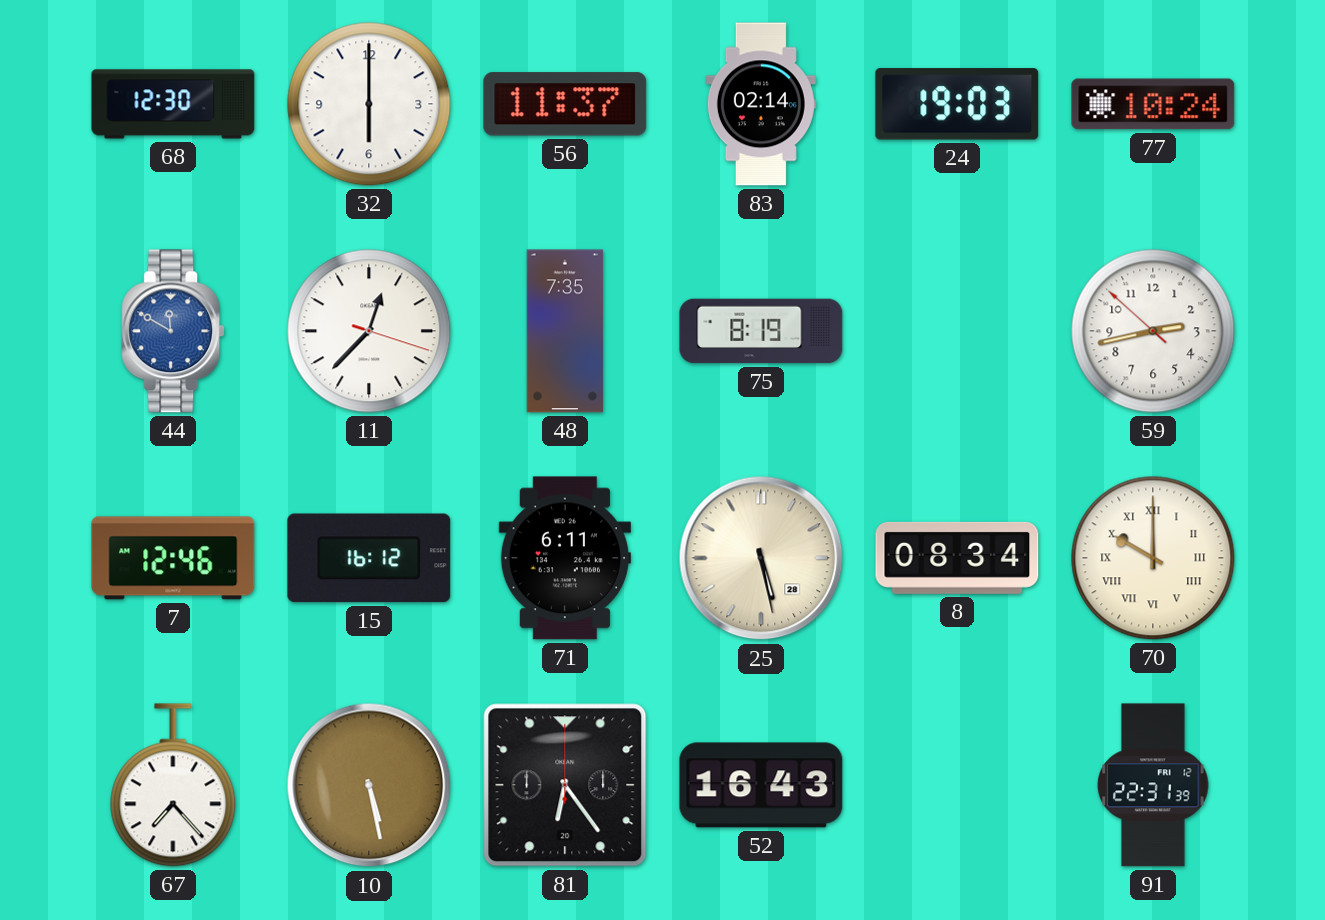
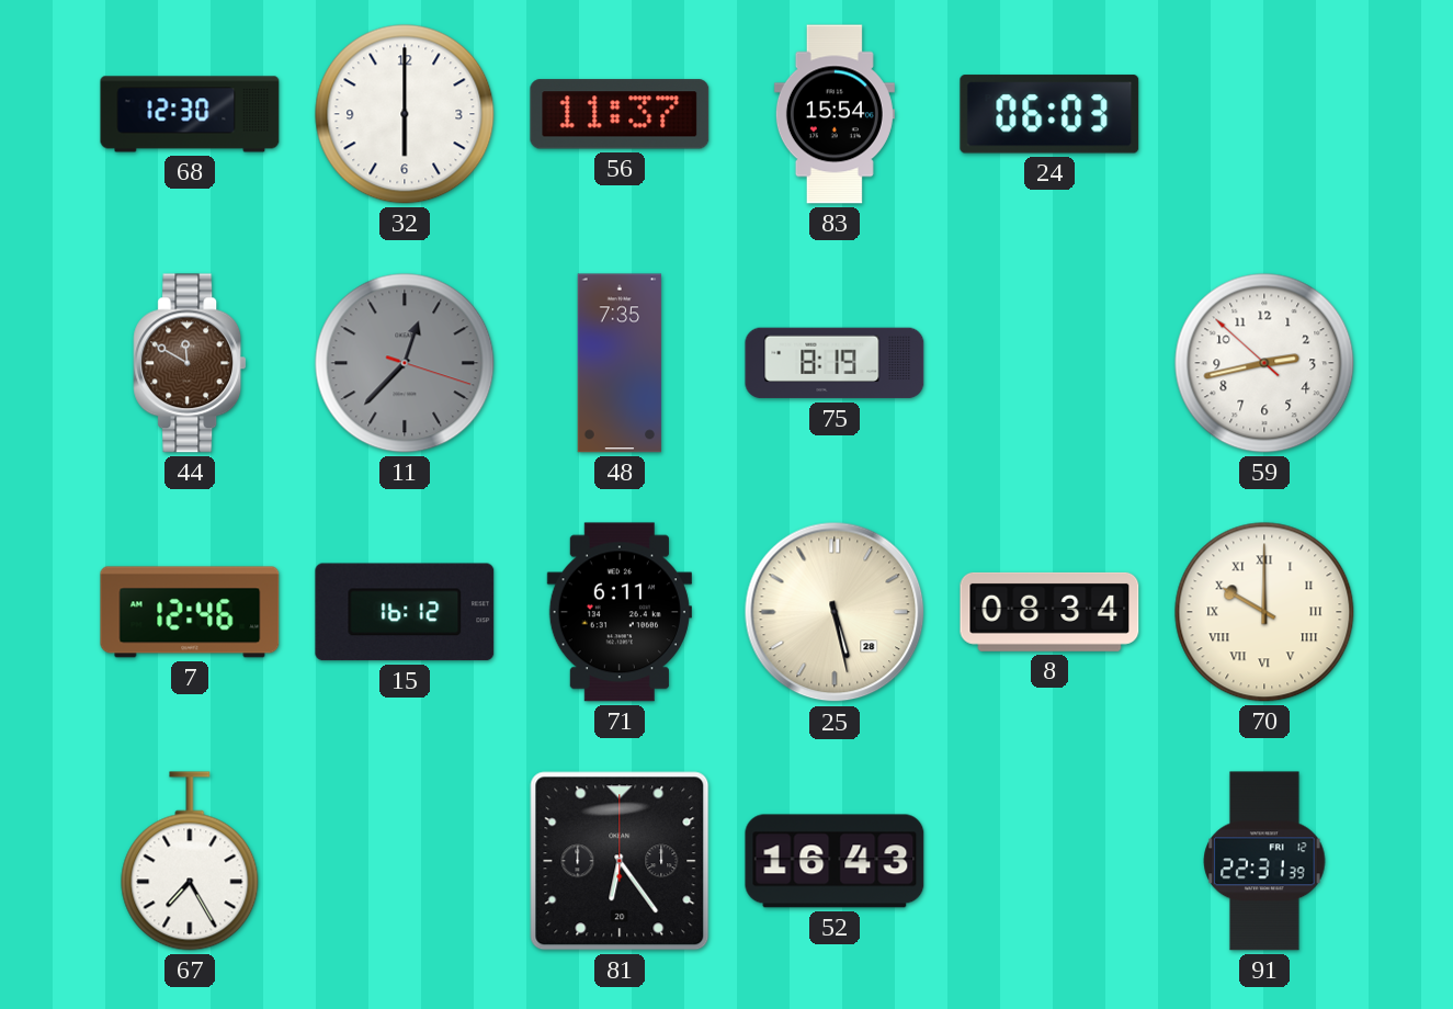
83: 02:14 -> 15:54 (835, 114)
24: 19:03 -> 06:03 (1049, 114)
77: 10:24 -> none (1153, 104)
44 dial: blue -> brown (190, 363)
11 dial: white -> grey (405, 363)
67: 7:23 -> 7:25 (190, 861)
10: 5:28 -> none (369, 785)
